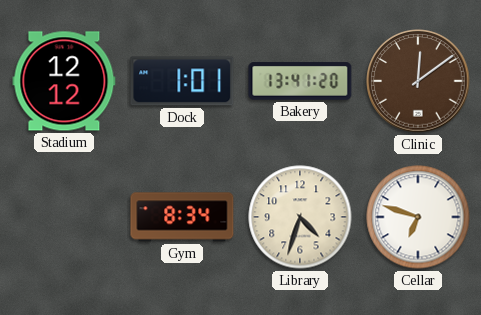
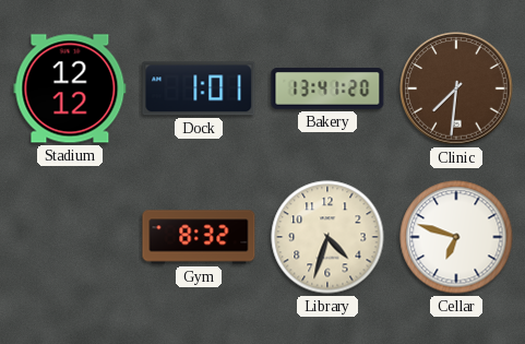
Clinic: 12:09 -> 7:31 (456, 88)
Gym: 8:34 -> 8:32 (199, 237)
